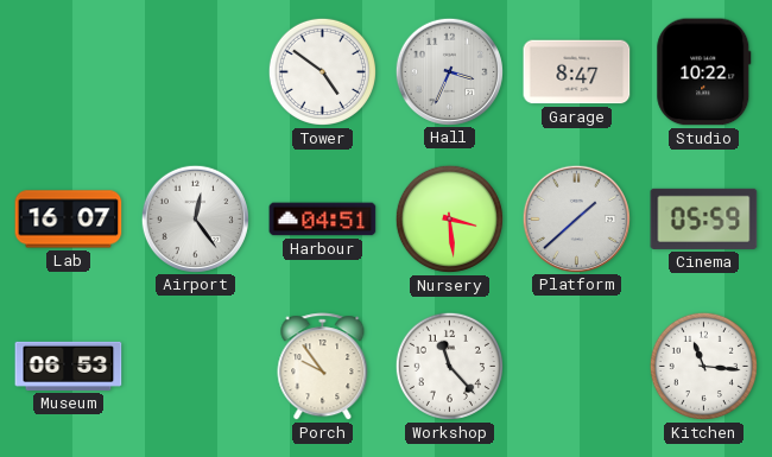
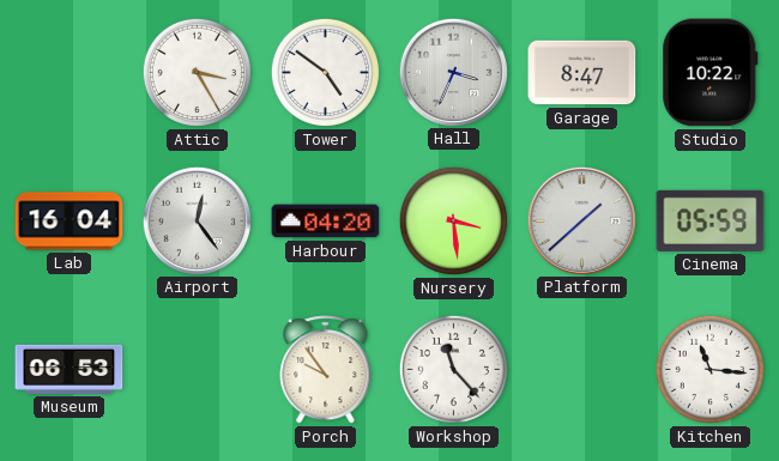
Attic: none -> 3:25 (197, 72)
Lab: 16:07 -> 16:04 (70, 222)
Harbour: 04:51 -> 04:20 (326, 222)
